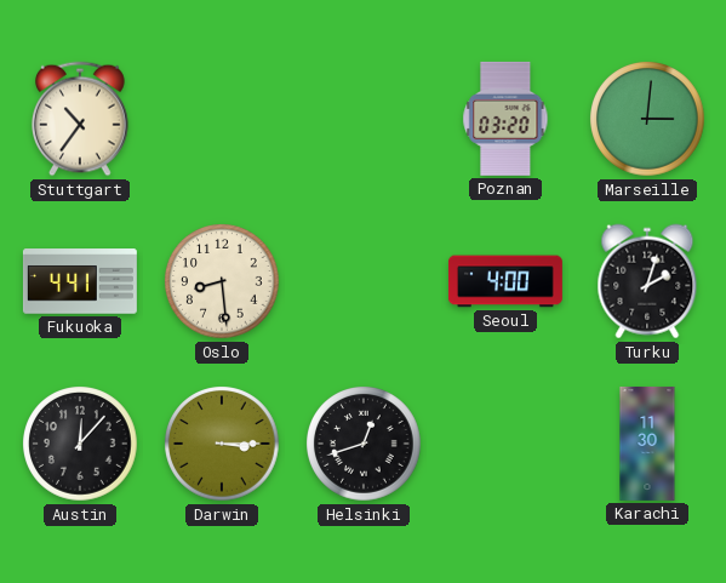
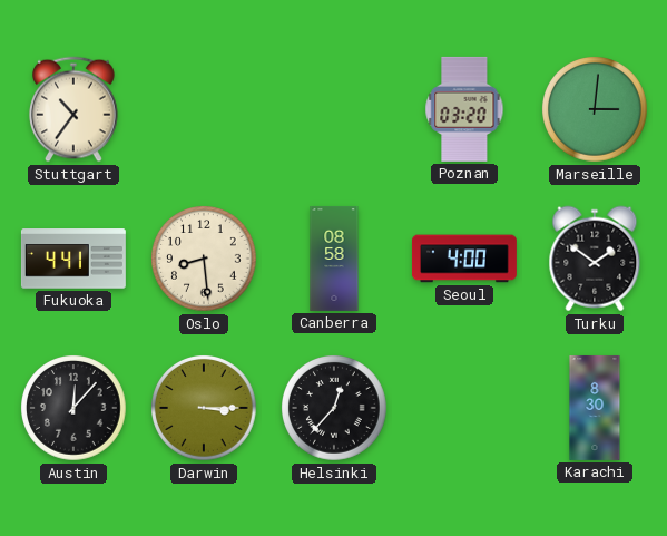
Canberra: none -> 08:58 (334, 259)
Turku: 2:03 -> 1:51 (595, 259)
Helsinki: 12:42 -> 12:37 (334, 408)
Karachi: 11:30 -> 8:30 (595, 408)
